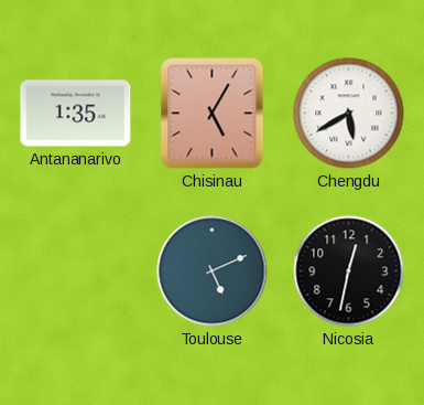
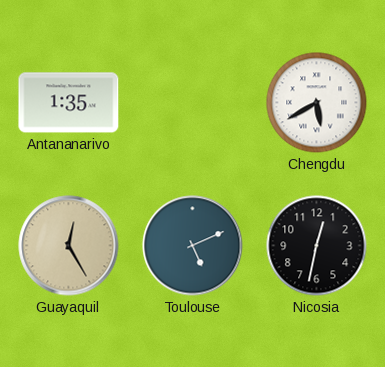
Chisinau: 5:05 -> none (213, 114)
Guayaquil: none -> 12:25 (69, 246)
